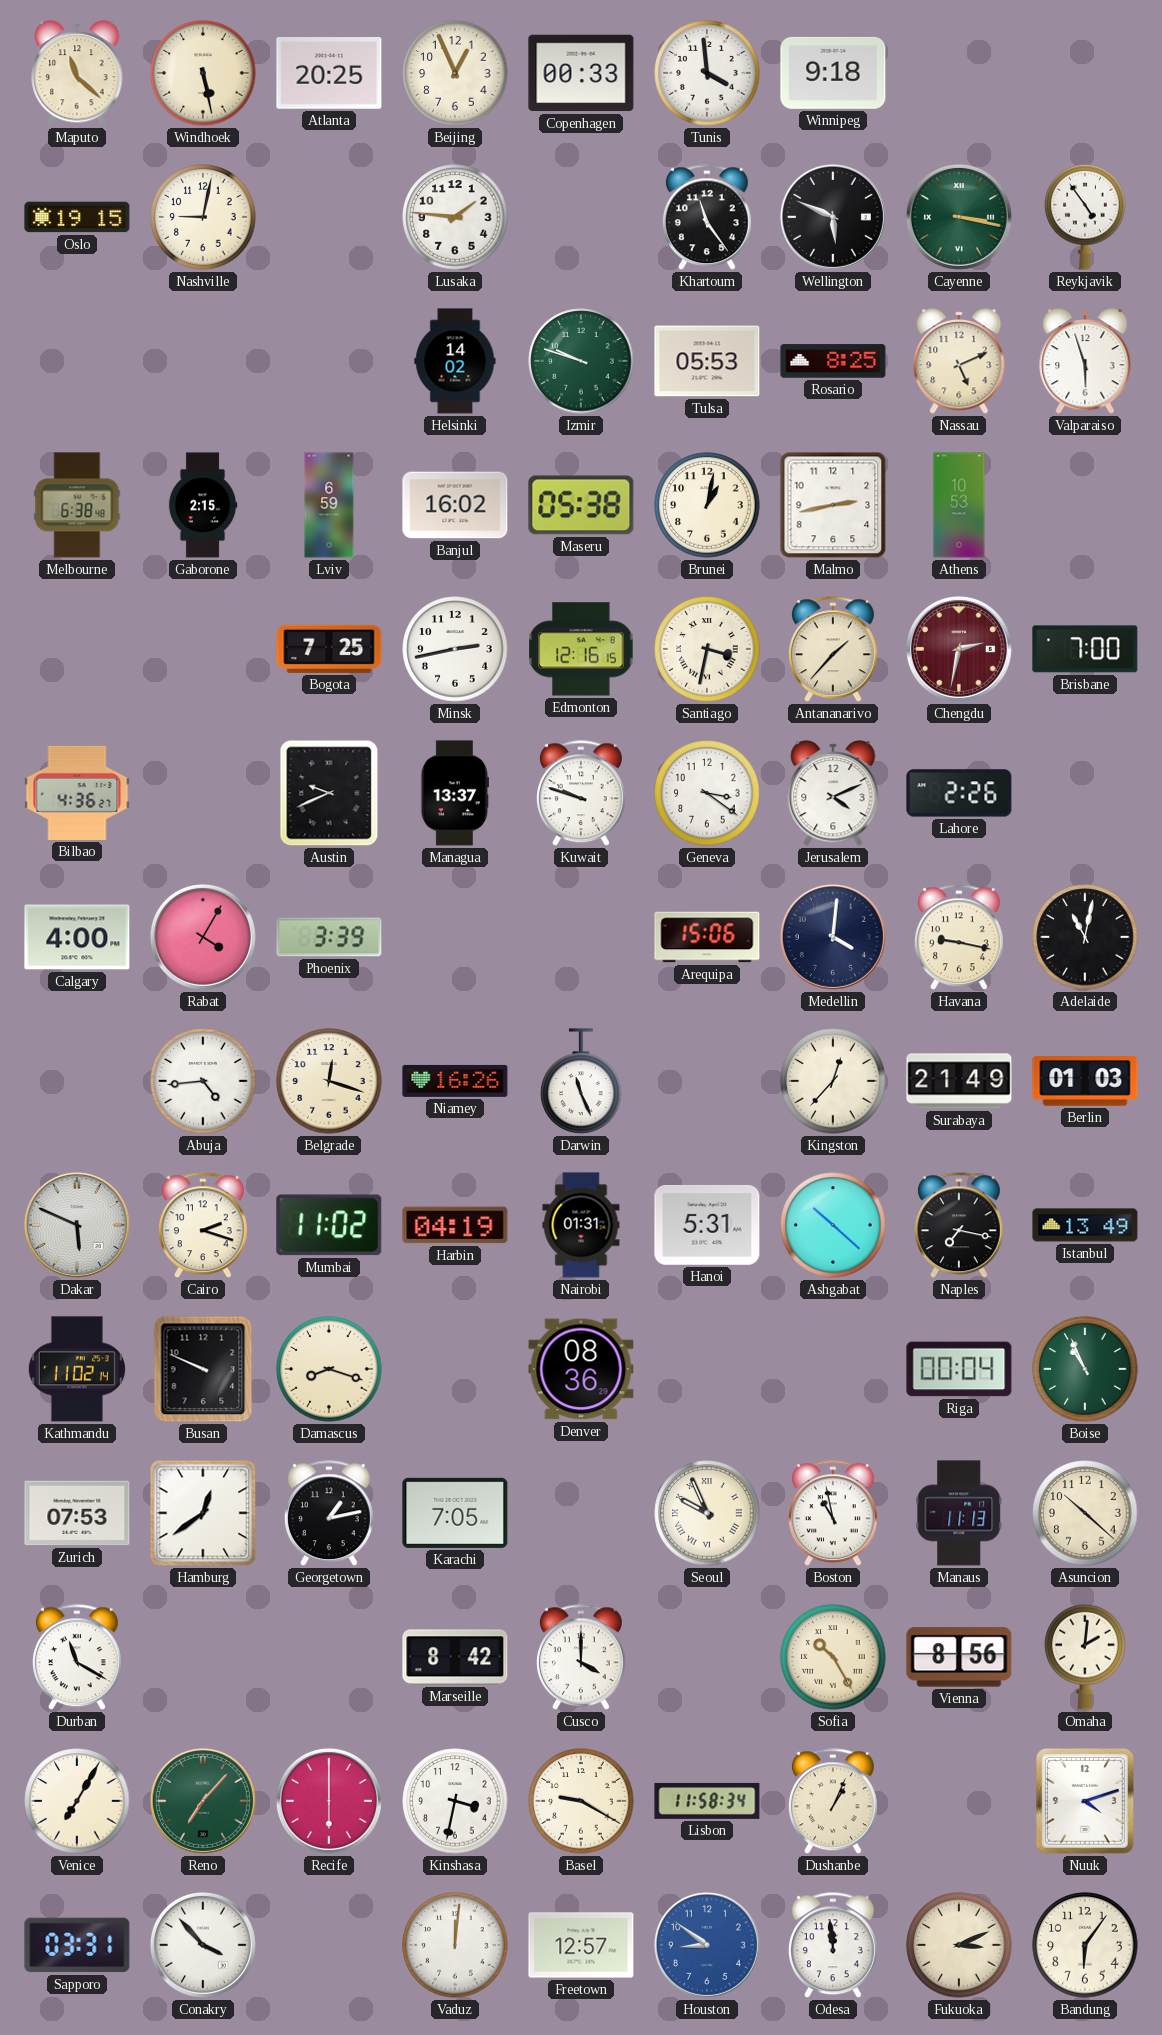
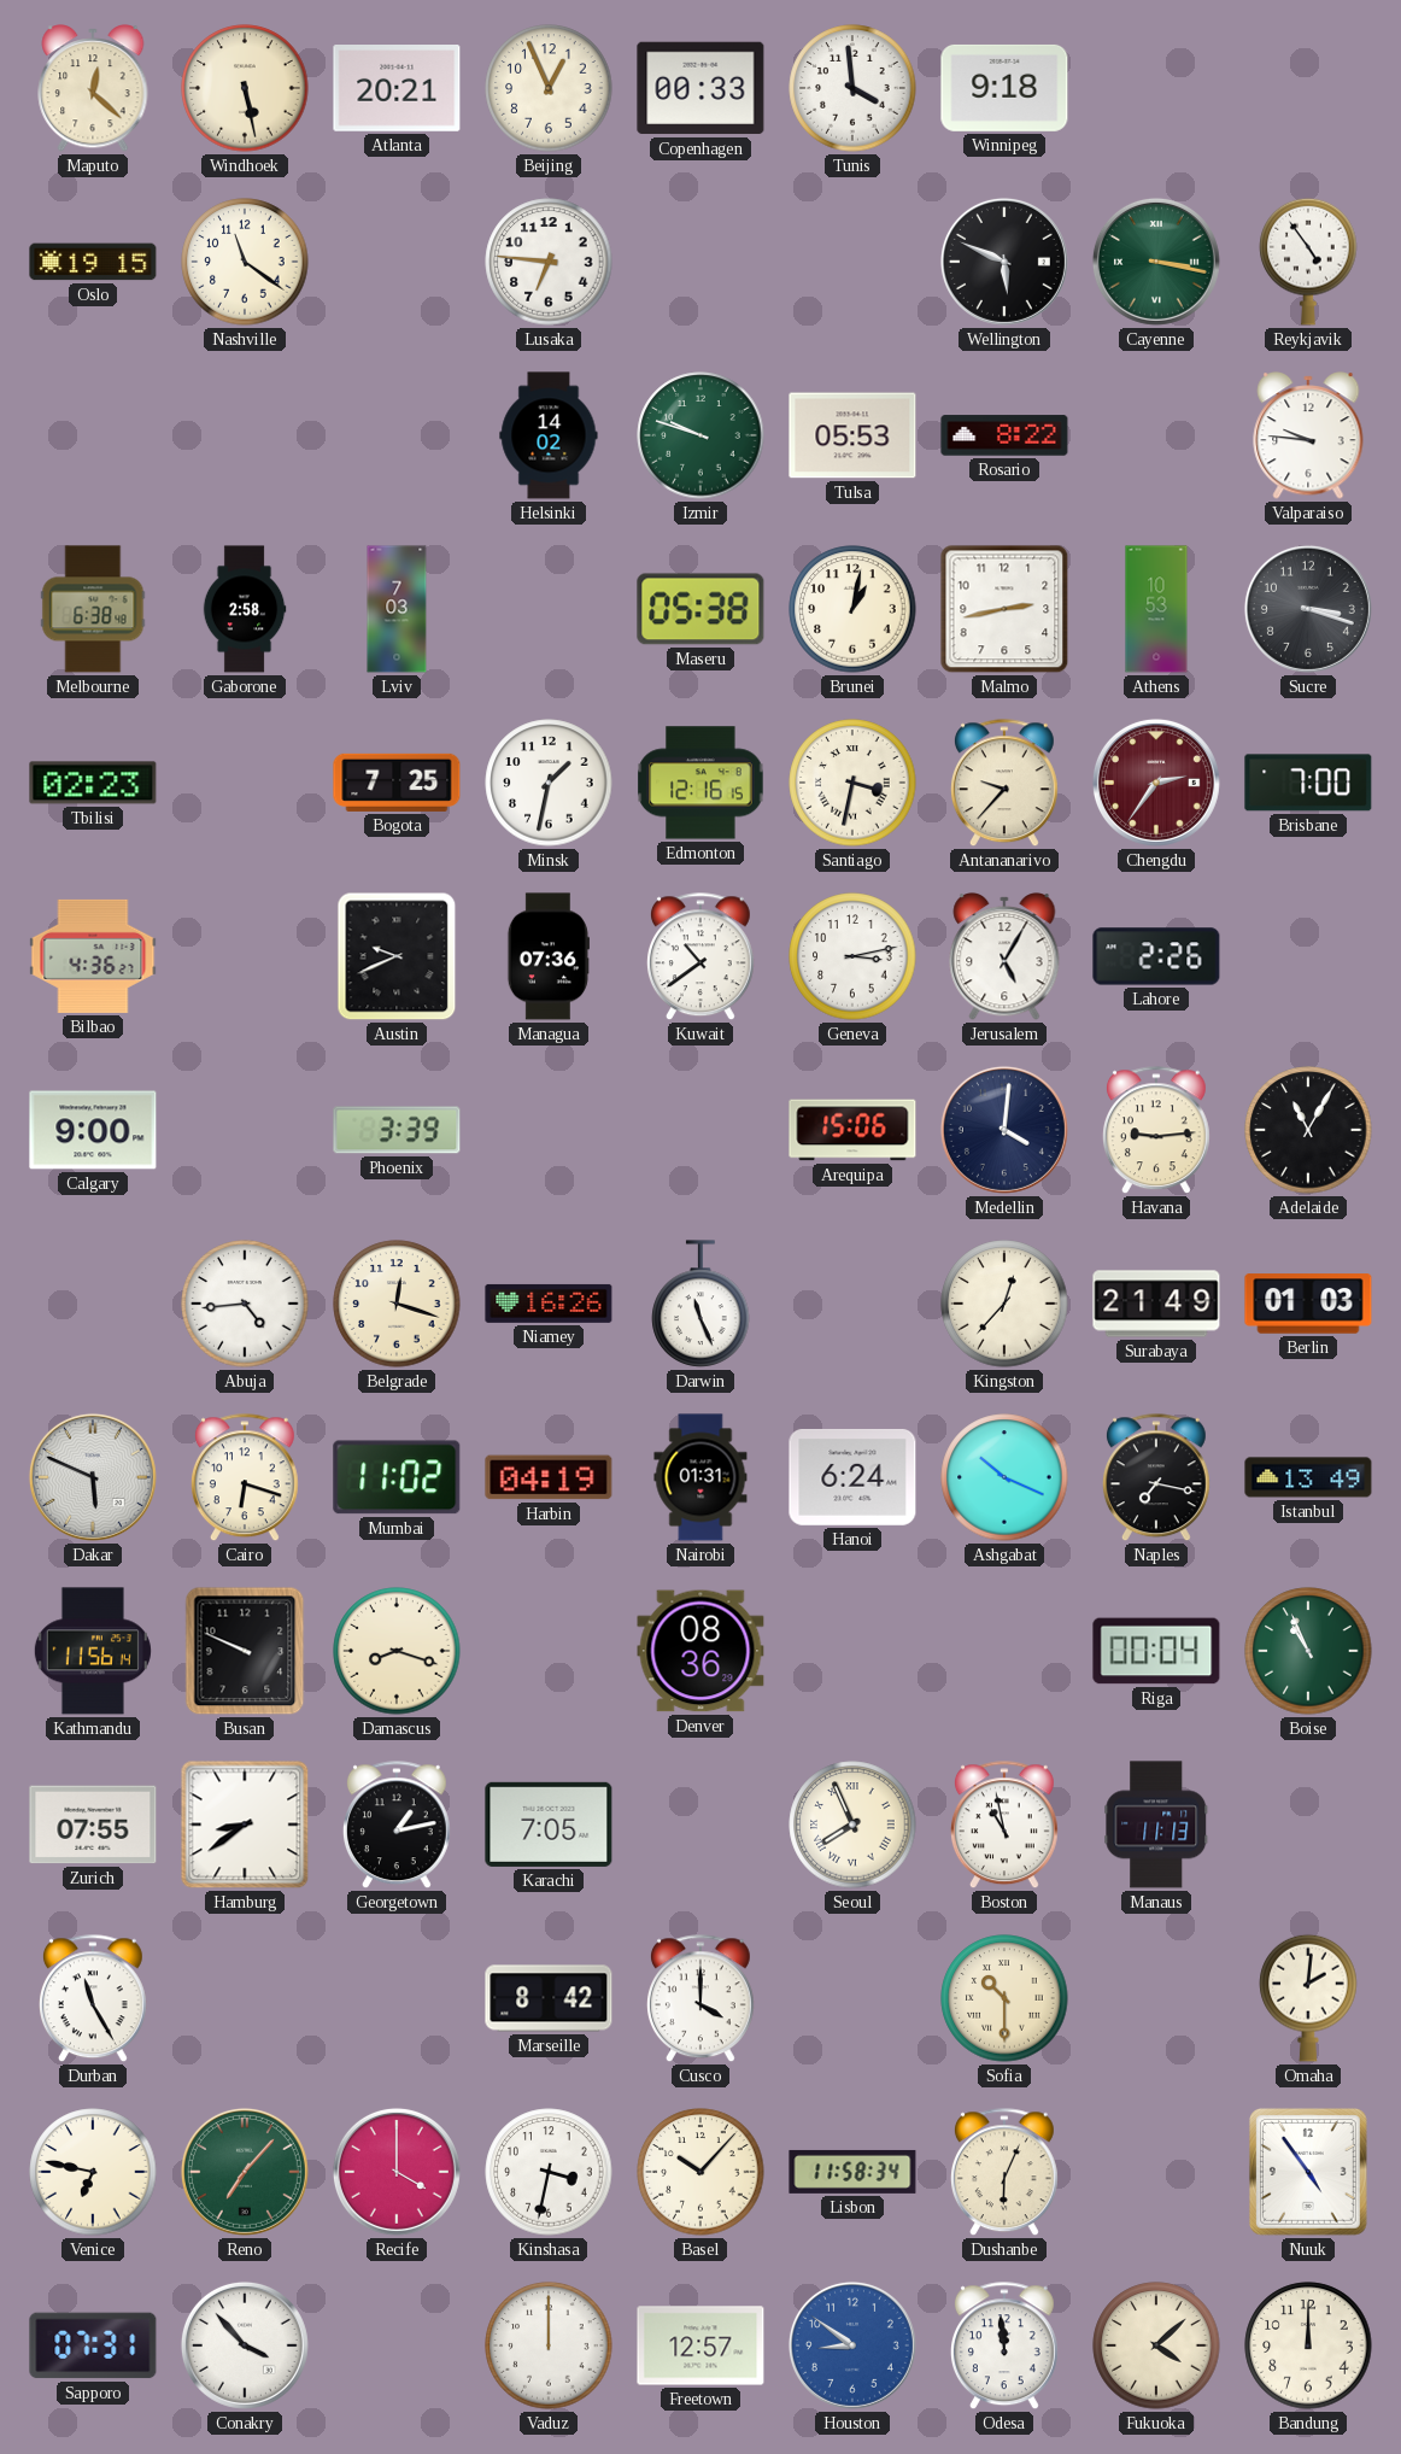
Maputo: 11:22 -> 12:22 (93, 88)
Atlanta: 20:25 -> 20:21 (397, 89)
Nashville: 9:02 -> 11:21 (245, 262)
Lusaka: 1:46 -> 6:46 (549, 262)
Khartoum: 11:24 -> none (707, 218)
Rosario: 8:25 -> 8:22 (1004, 435)
Nassau: 5:11 -> none (959, 361)
Valparaiso: 5:57 -> 9:46 (1308, 435)
Gaborone: 2:15 -> 2:58 (245, 609)
Lviv: 6:59 -> 7:03 (397, 609)
Banjul: 16:02 -> none (455, 505)
Sucre: none -> 3:18 (1308, 609)
Tbilisi: none -> 02:23 (93, 783)
Minsk: 2:43 -> 1:32 (549, 783)
Antananarivo: 1:37 -> 9:37 (1004, 784)
Chengdu: 2:32 -> 2:36 (1156, 783)
Managua: 13:37 -> 07:36 (549, 956)
Kuwait: 9:48 -> 10:39 (700, 957)
Geneva: 3:21 -> 3:13 (852, 956)
Jerusalem: 4:11 -> 5:05 (1004, 956)
Calgary: 4:00 -> 9:00 (93, 1130)
Rabat: 4:05 -> none (203, 937)
Havana: 9:17 -> 9:14 (1156, 1131)
Adelaide: 11:02 -> 11:05 (1308, 1130)
Cairo: 2:18 -> 6:18 (245, 1478)
Hanoi: 5:31 -> 6:24 (852, 1477)
Ashgabat: 10:22 -> 10:19 (1004, 1477)
Kathmandu: 11:02 -> 11:56 (93, 1651)
Zurich: 07:53 -> 07:55 (93, 1825)
Hamburg: 12:39 -> 8:39 (245, 1825)
Seoul: 9:56 -> 7:56 (852, 1825)
Asuncion: 10:22 -> none (1085, 1513)
Durban: 11:20 -> 11:25 (93, 1999)
Sofia: 10:25 -> 10:30 (1004, 1998)
Vienna: 8:56 -> none (959, 1657)
Venice: 7:05 -> 6:47 (93, 2172)
Recife: 6:00 -> 4:00 (397, 2172)
Basel: 9:20 -> 10:07 (700, 2172)
Dushanbe: 1:04 -> 6:04 (1004, 2173)
Nuuk: 4:12 -> 4:54 (1308, 2172)
Sapporo: 03:31 -> 07:31 (93, 2345)
Vaduz: 12:01 -> 12:00 (549, 2345)
Fukuoka: 3:11 -> 4:08 (1156, 2345)
Bandung: 6:06 -> 12:00 (1308, 2345)
